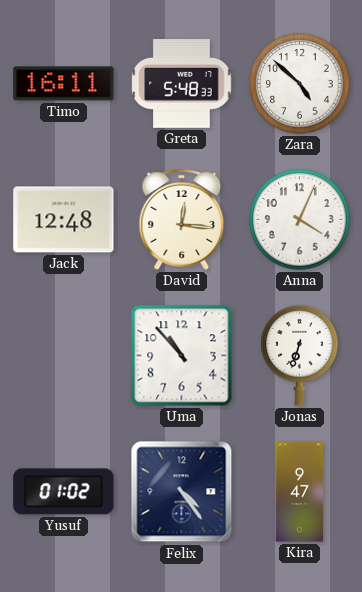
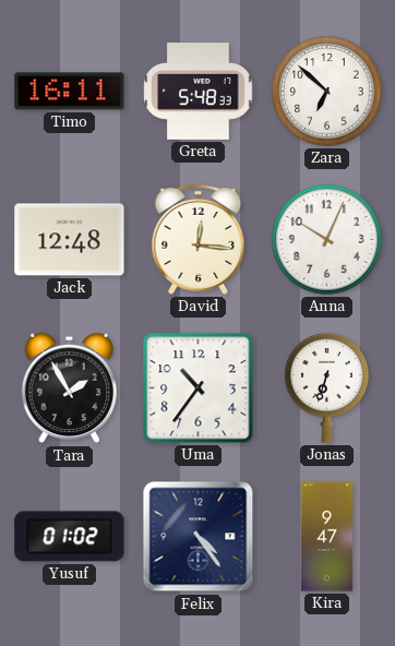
Zara: 4:52 -> 6:52 (327, 92)
Anna: 4:04 -> 10:04 (327, 240)
Tara: none -> 1:55 (69, 388)
Uma: 10:53 -> 10:36 (199, 388)
